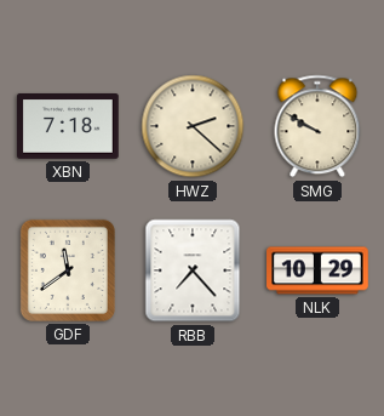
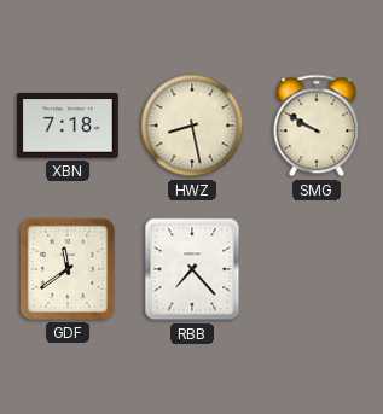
HWZ: 2:22 -> 8:28 (192, 126)
NLK: 10:29 -> none (317, 270)
